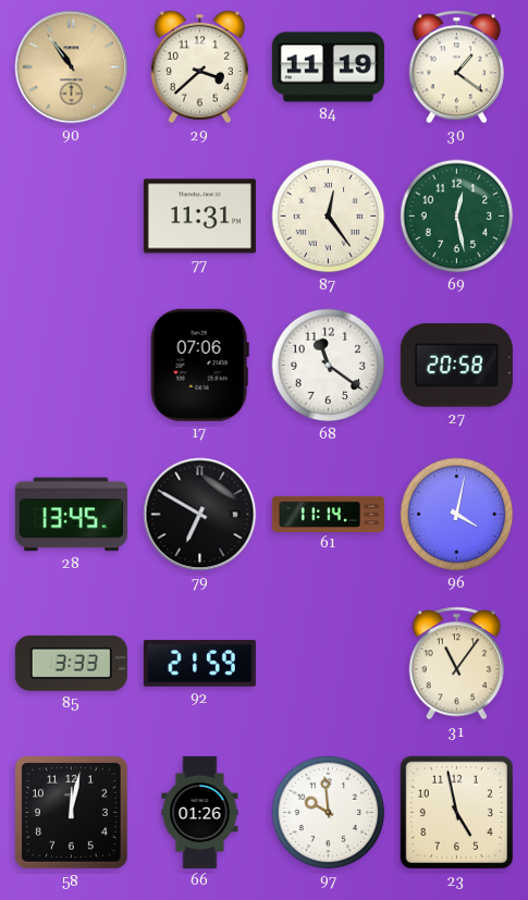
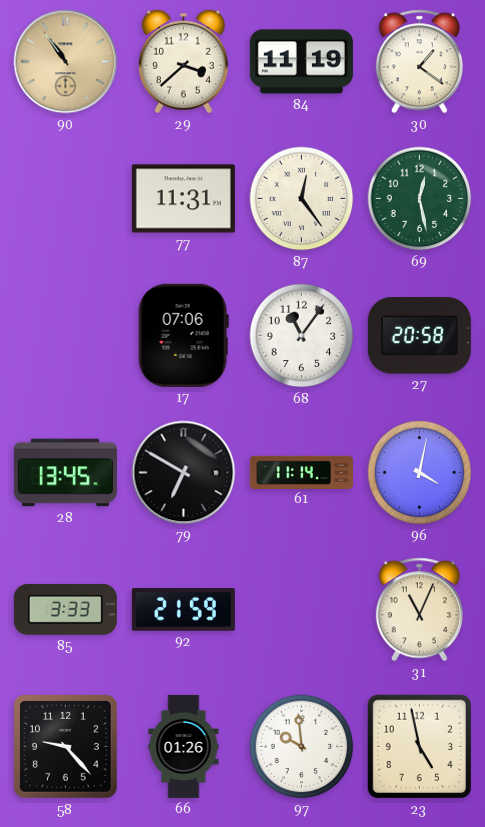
68: 11:21 -> 11:06 (302, 336)
31: 11:06 -> 11:04 (419, 610)
58: 12:02 -> 9:23 (66, 747)
